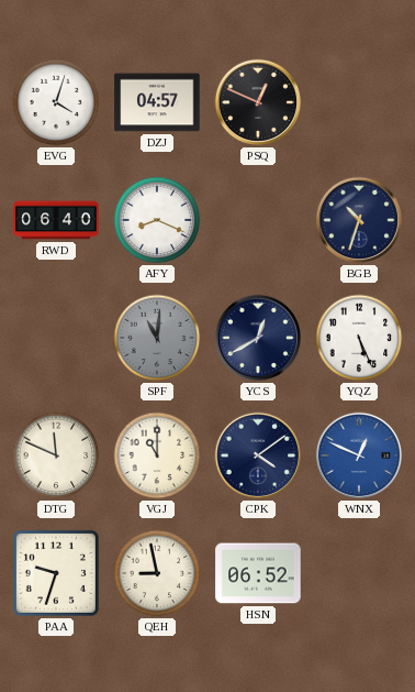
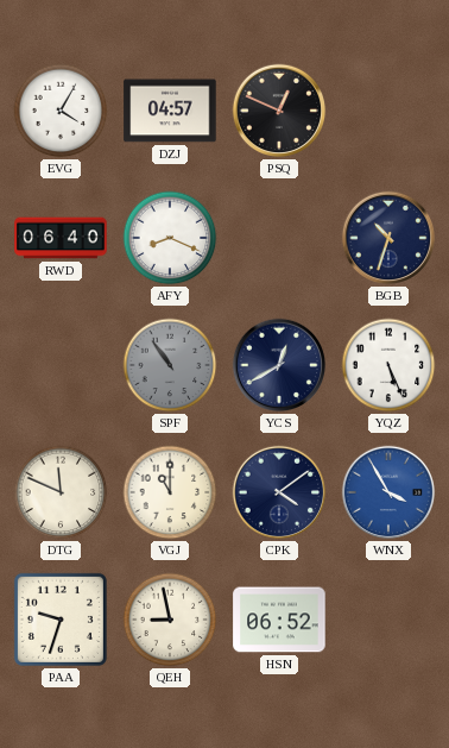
EVG: 4:03 -> 4:05 (61, 111)
SPF: 11:01 -> 10:54 (170, 365)
WNX: 12:49 -> 3:55 (388, 492)
